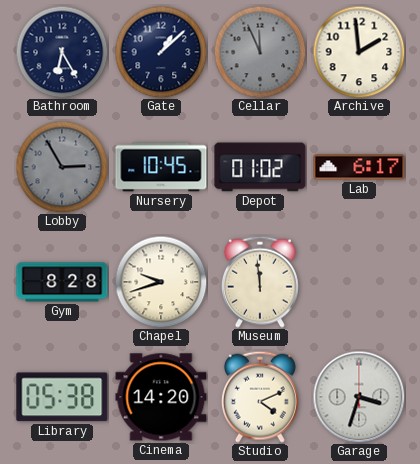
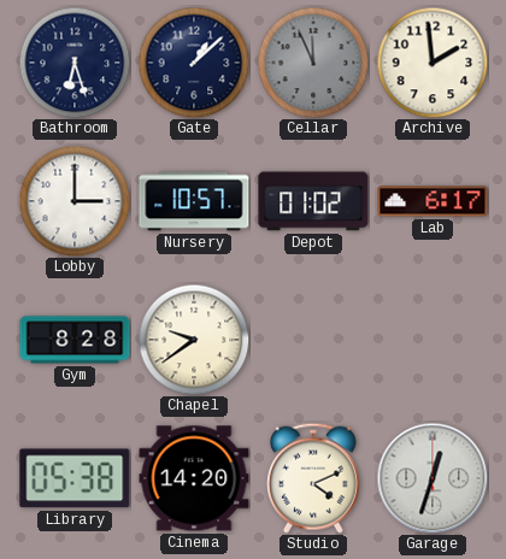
Bathroom: 6:25 -> 6:27 (75, 63)
Lobby: 2:55 -> 3:00 (75, 201)
Lobby dial: grey -> white (75, 201)
Nursery: 10:45 -> 10:57 (194, 201)
Chapel: 9:42 -> 9:39 (194, 340)
Museum: 11:59 -> none (260, 282)
Garage: 3:33 -> 12:33 (433, 478)
